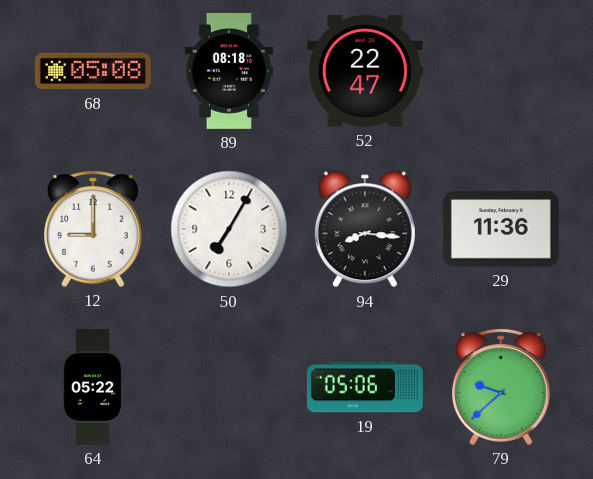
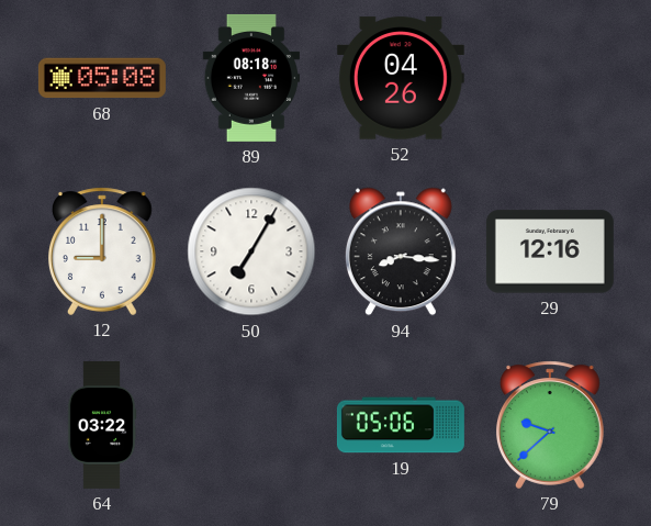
52: 22:47 -> 04:26 (401, 78)
29: 11:36 -> 12:16 (550, 251)
64: 05:22 -> 03:22 (102, 425)
